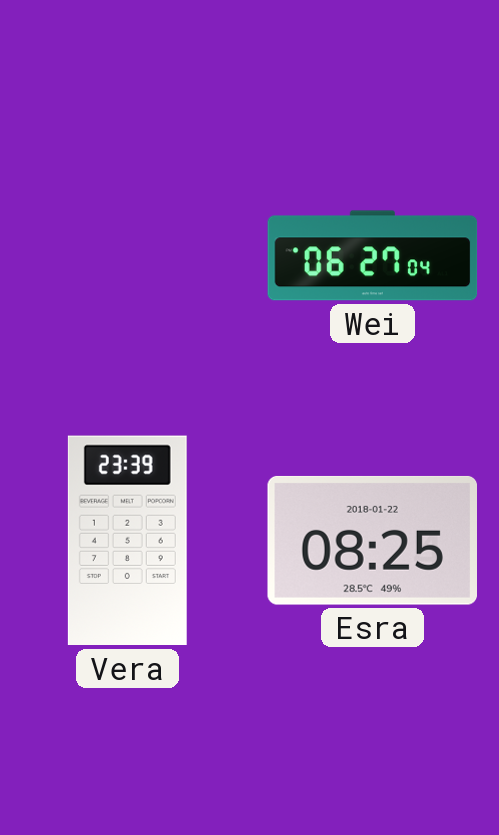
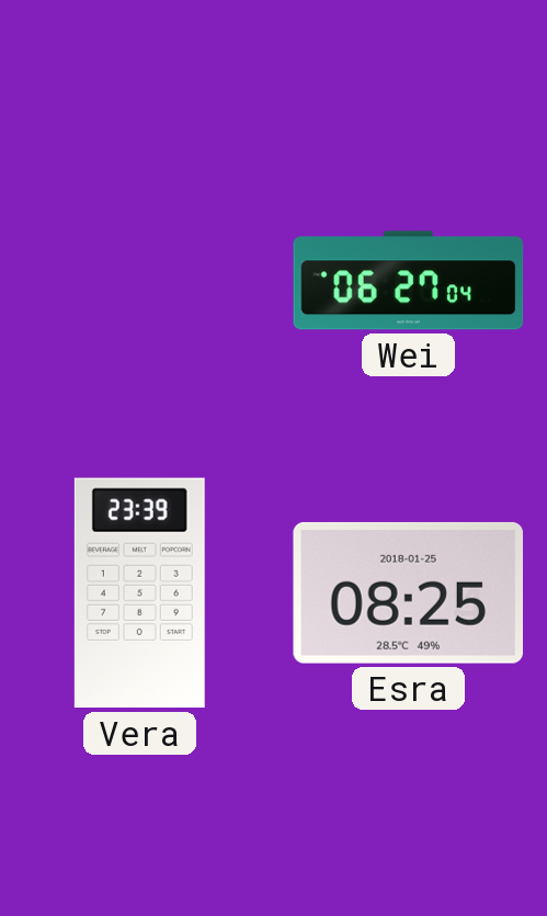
Esra date: 2018-01-22 -> 2018-01-25 (408, 592)
